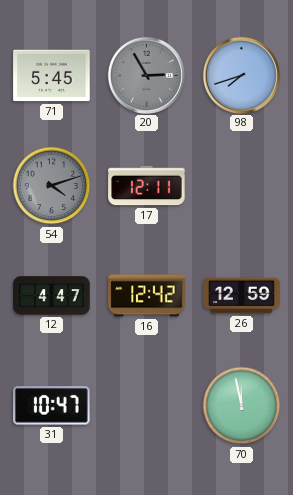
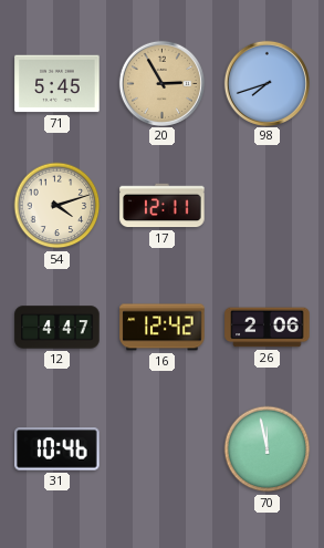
20 dial: grey -> champagne (161, 83)
54 dial: grey -> cream (58, 206)
26: 12:59 -> 2:06 (268, 328)
31: 10:47 -> 10:46 (58, 449)
